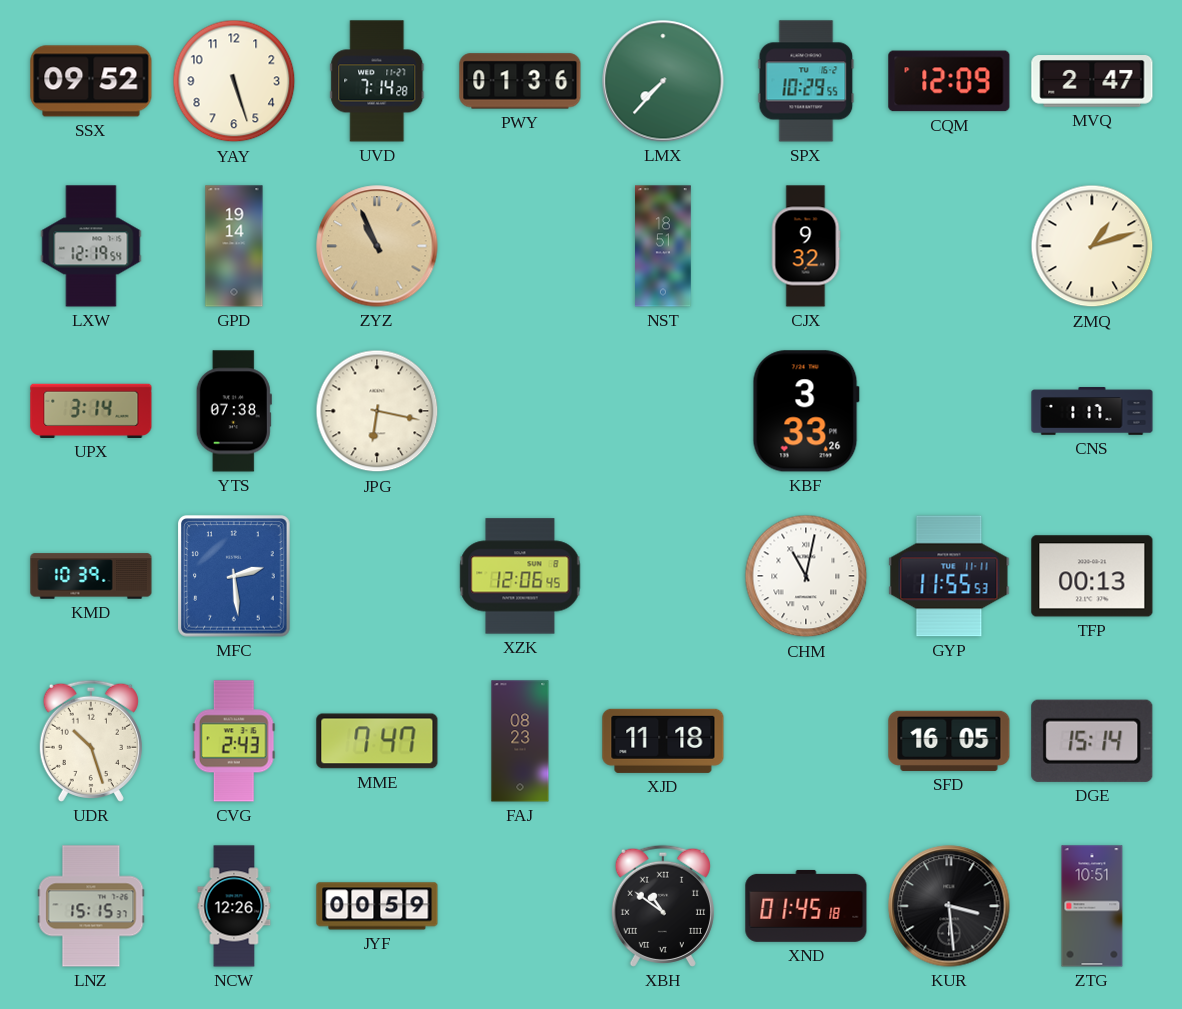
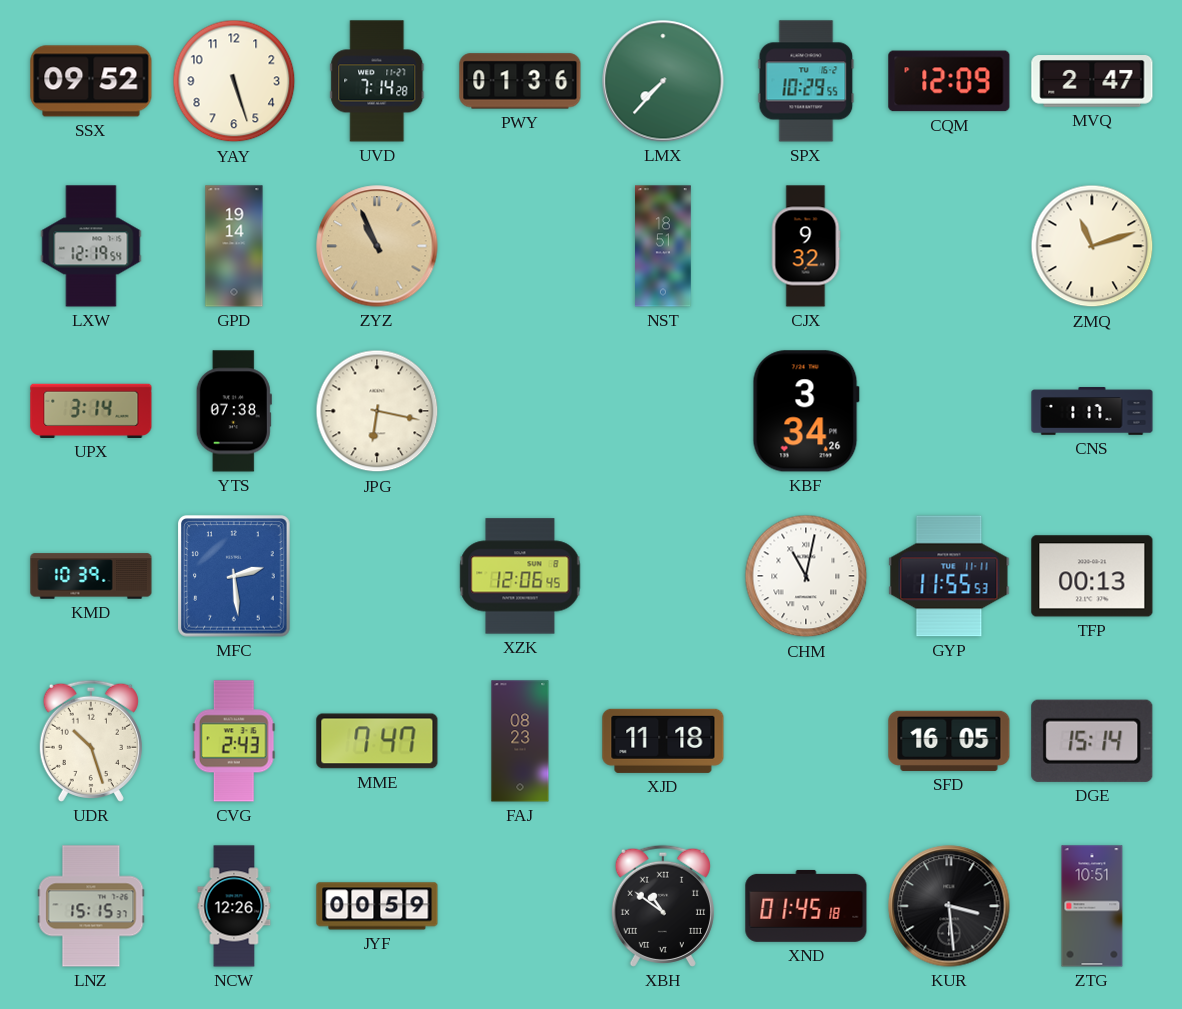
ZMQ: 1:12 -> 11:12 (1092, 246)
KBF: 3:33 -> 3:34 (806, 411)
